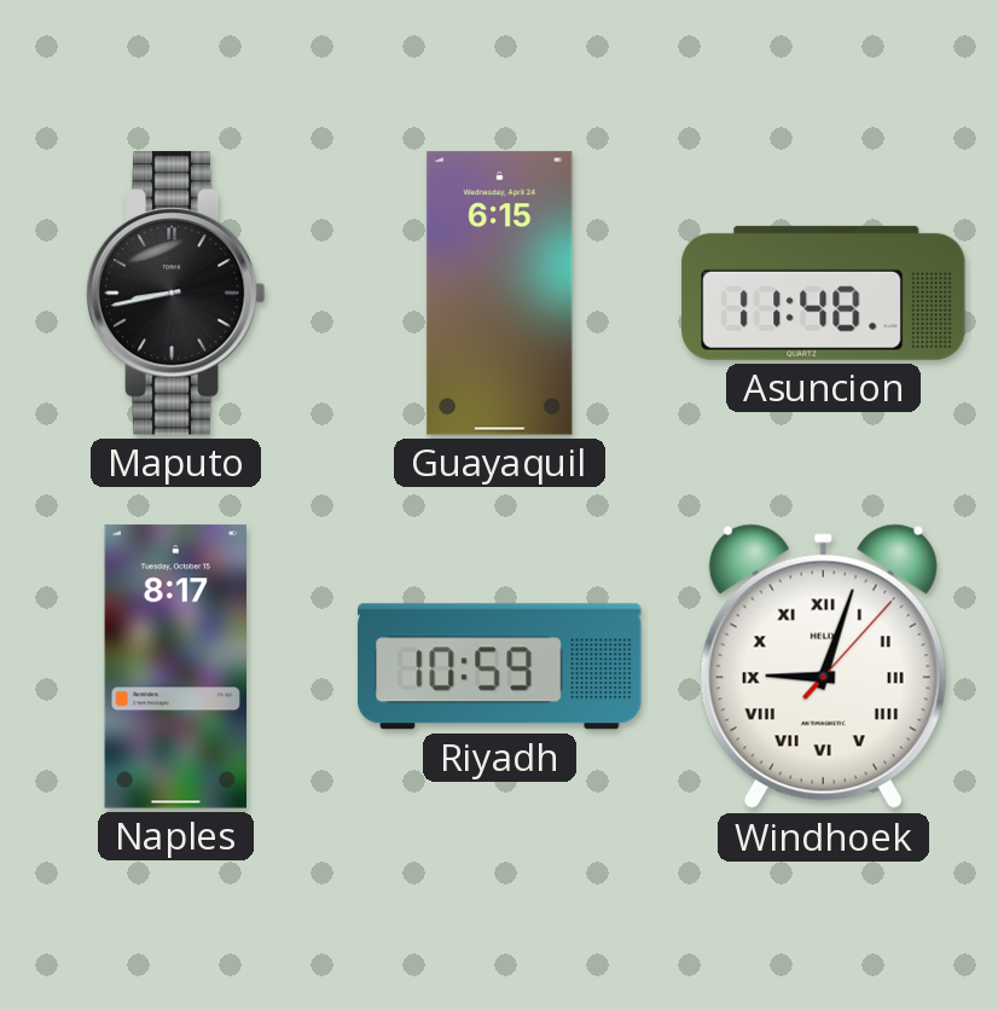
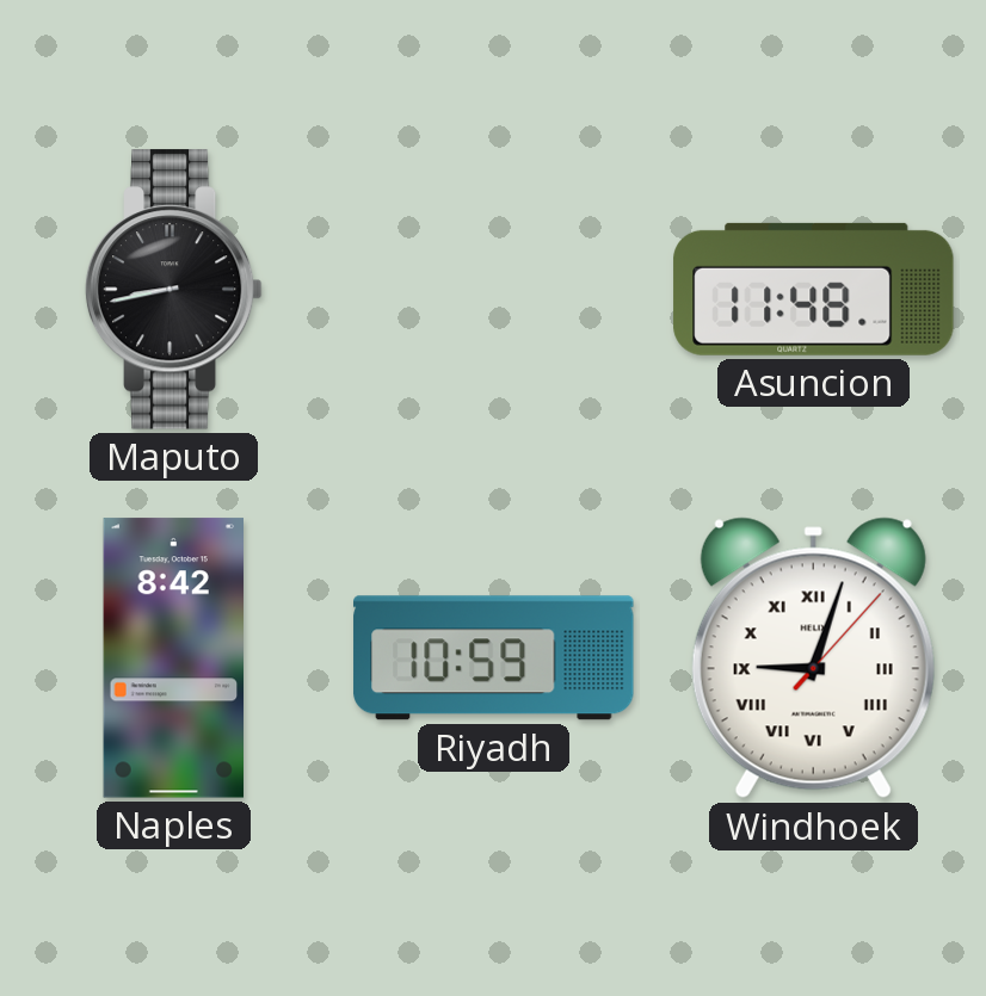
Guayaquil: 6:15 -> none (500, 294)
Naples: 8:17 -> 8:42 (174, 658)
